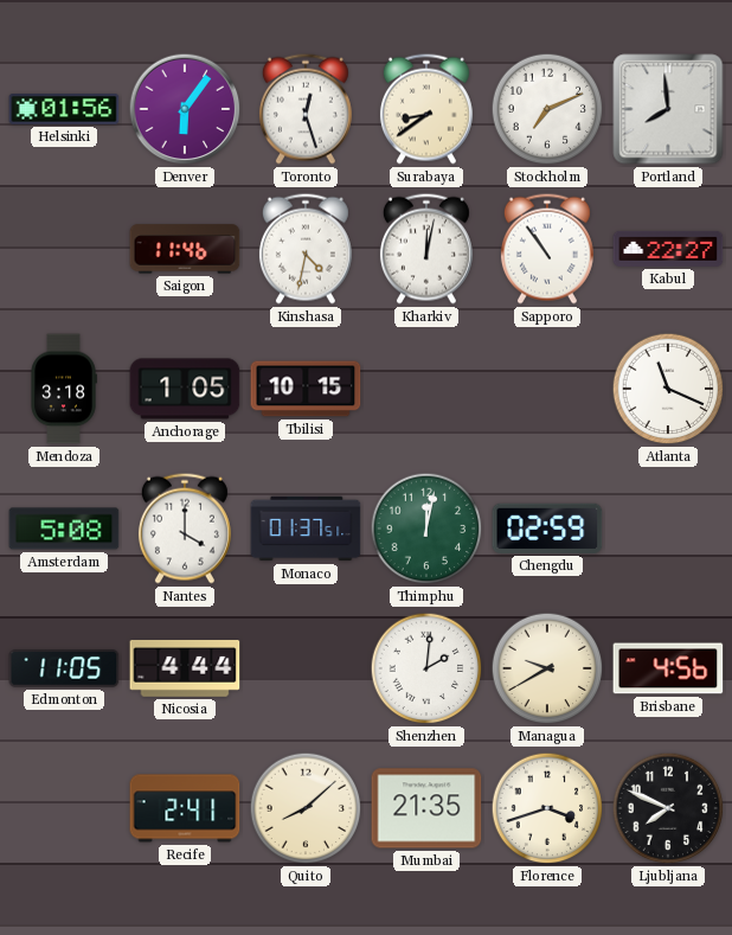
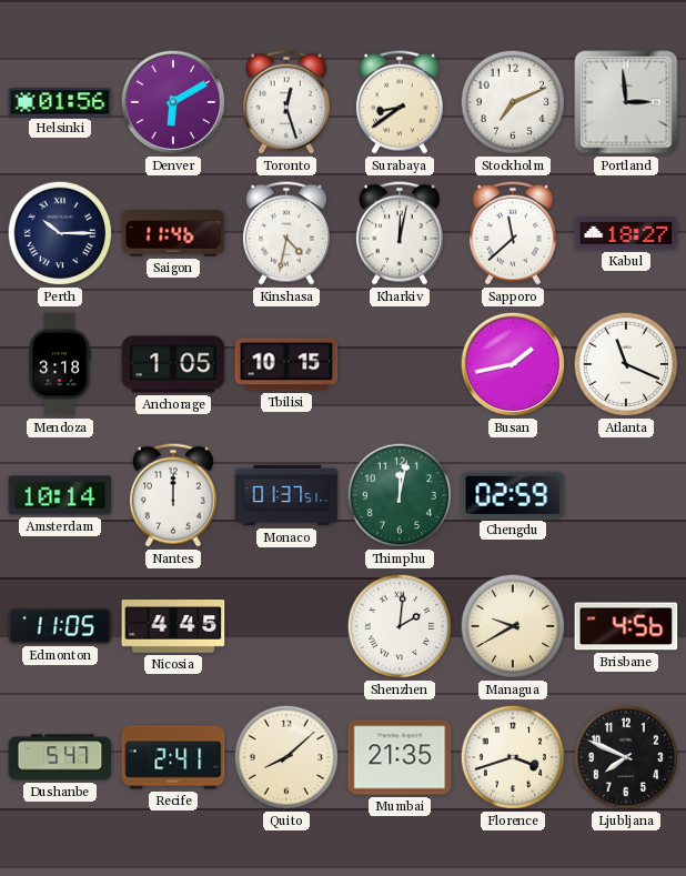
Denver: 6:06 -> 6:10 (173, 102)
Portland: 7:59 -> 2:59 (626, 102)
Perth: none -> 10:15 (60, 233)
Sapporo: 10:54 -> 11:38 (513, 233)
Kabul: 22:27 -> 18:27 (626, 233)
Busan: none -> 1:43 (513, 364)
Amsterdam: 5:08 -> 10:14 (60, 495)
Nantes: 4:00 -> 12:00 (173, 495)
Nicosia: 4:44 -> 4:45 (173, 627)
Dushanbe: none -> 5:47 (60, 757)
